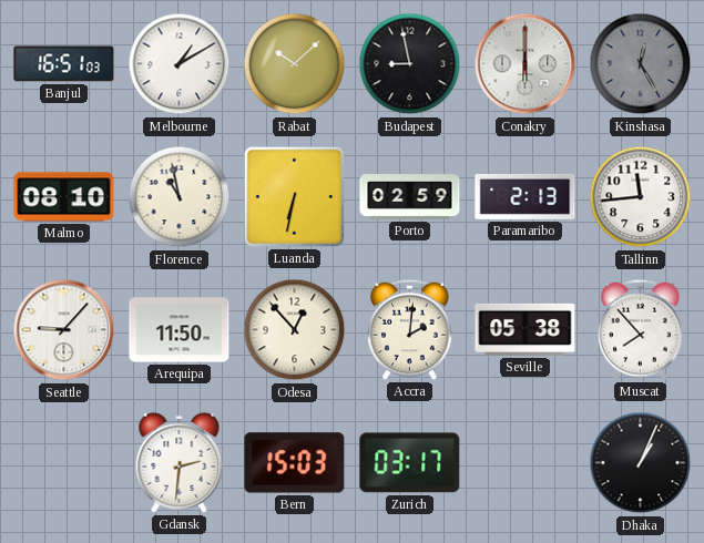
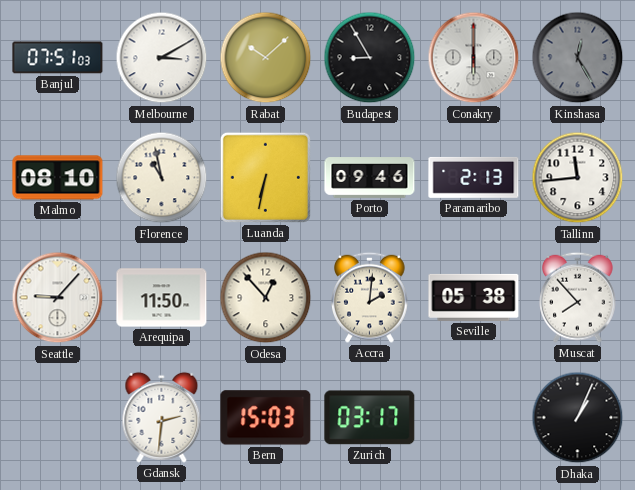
Banjul: 16:51 -> 07:51 (58, 58)
Melbourne: 1:10 -> 3:10 (162, 58)
Budapest: 8:58 -> 8:55 (370, 58)
Porto: 02:59 -> 09:46 (370, 178)
